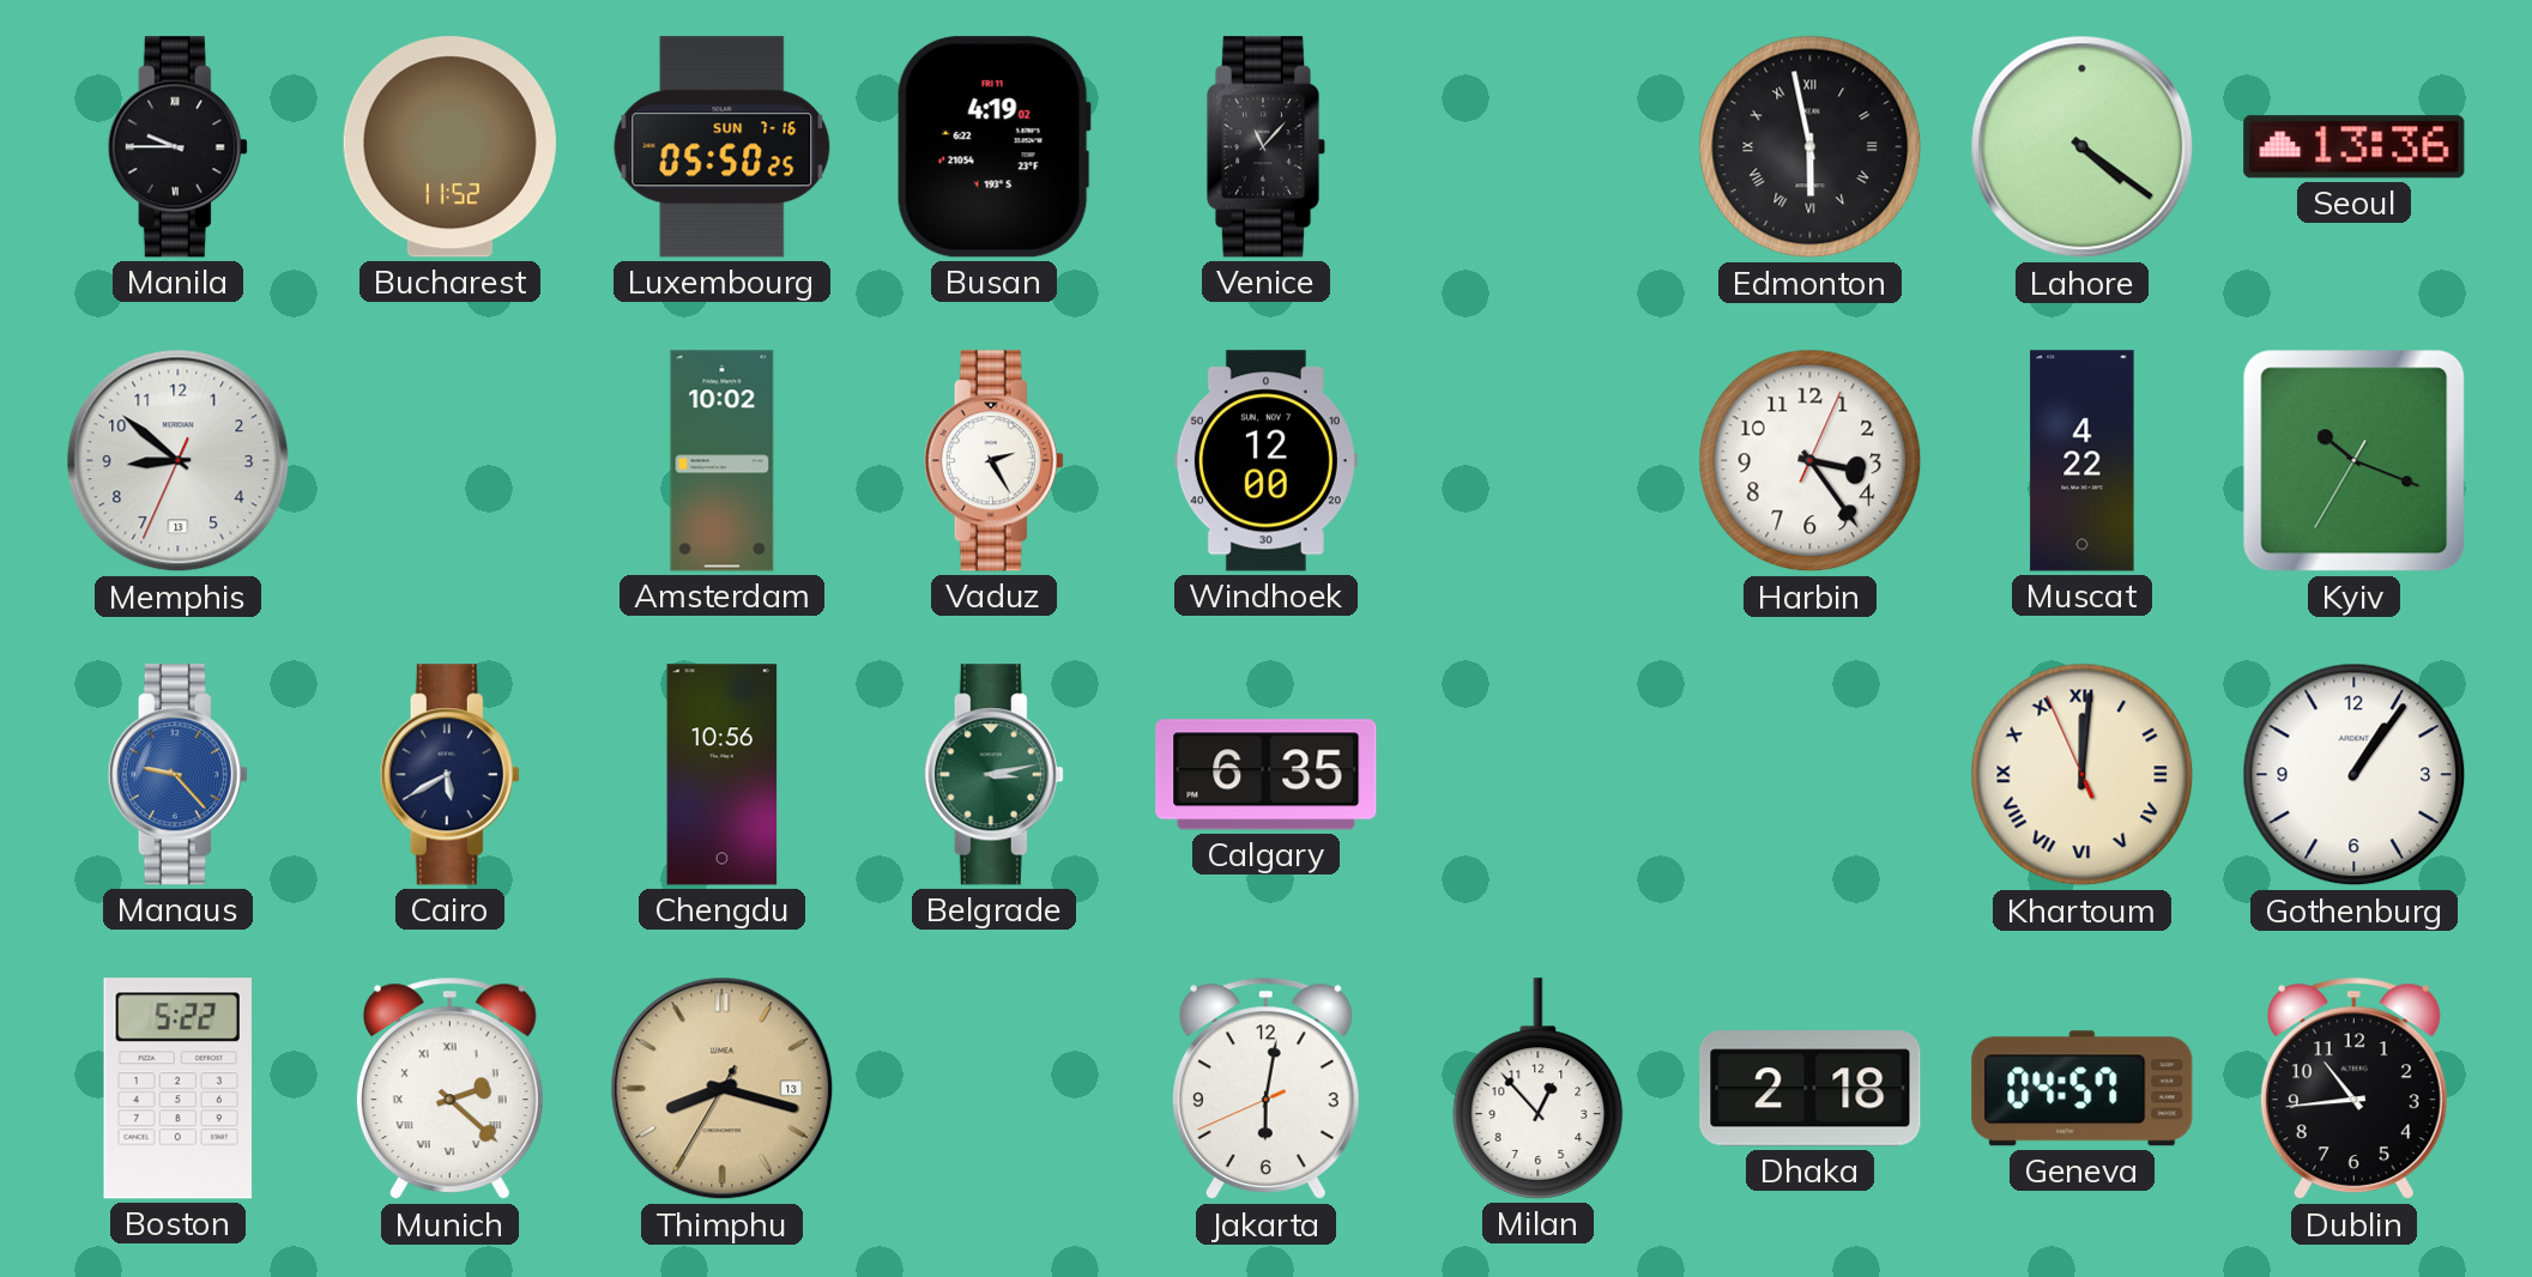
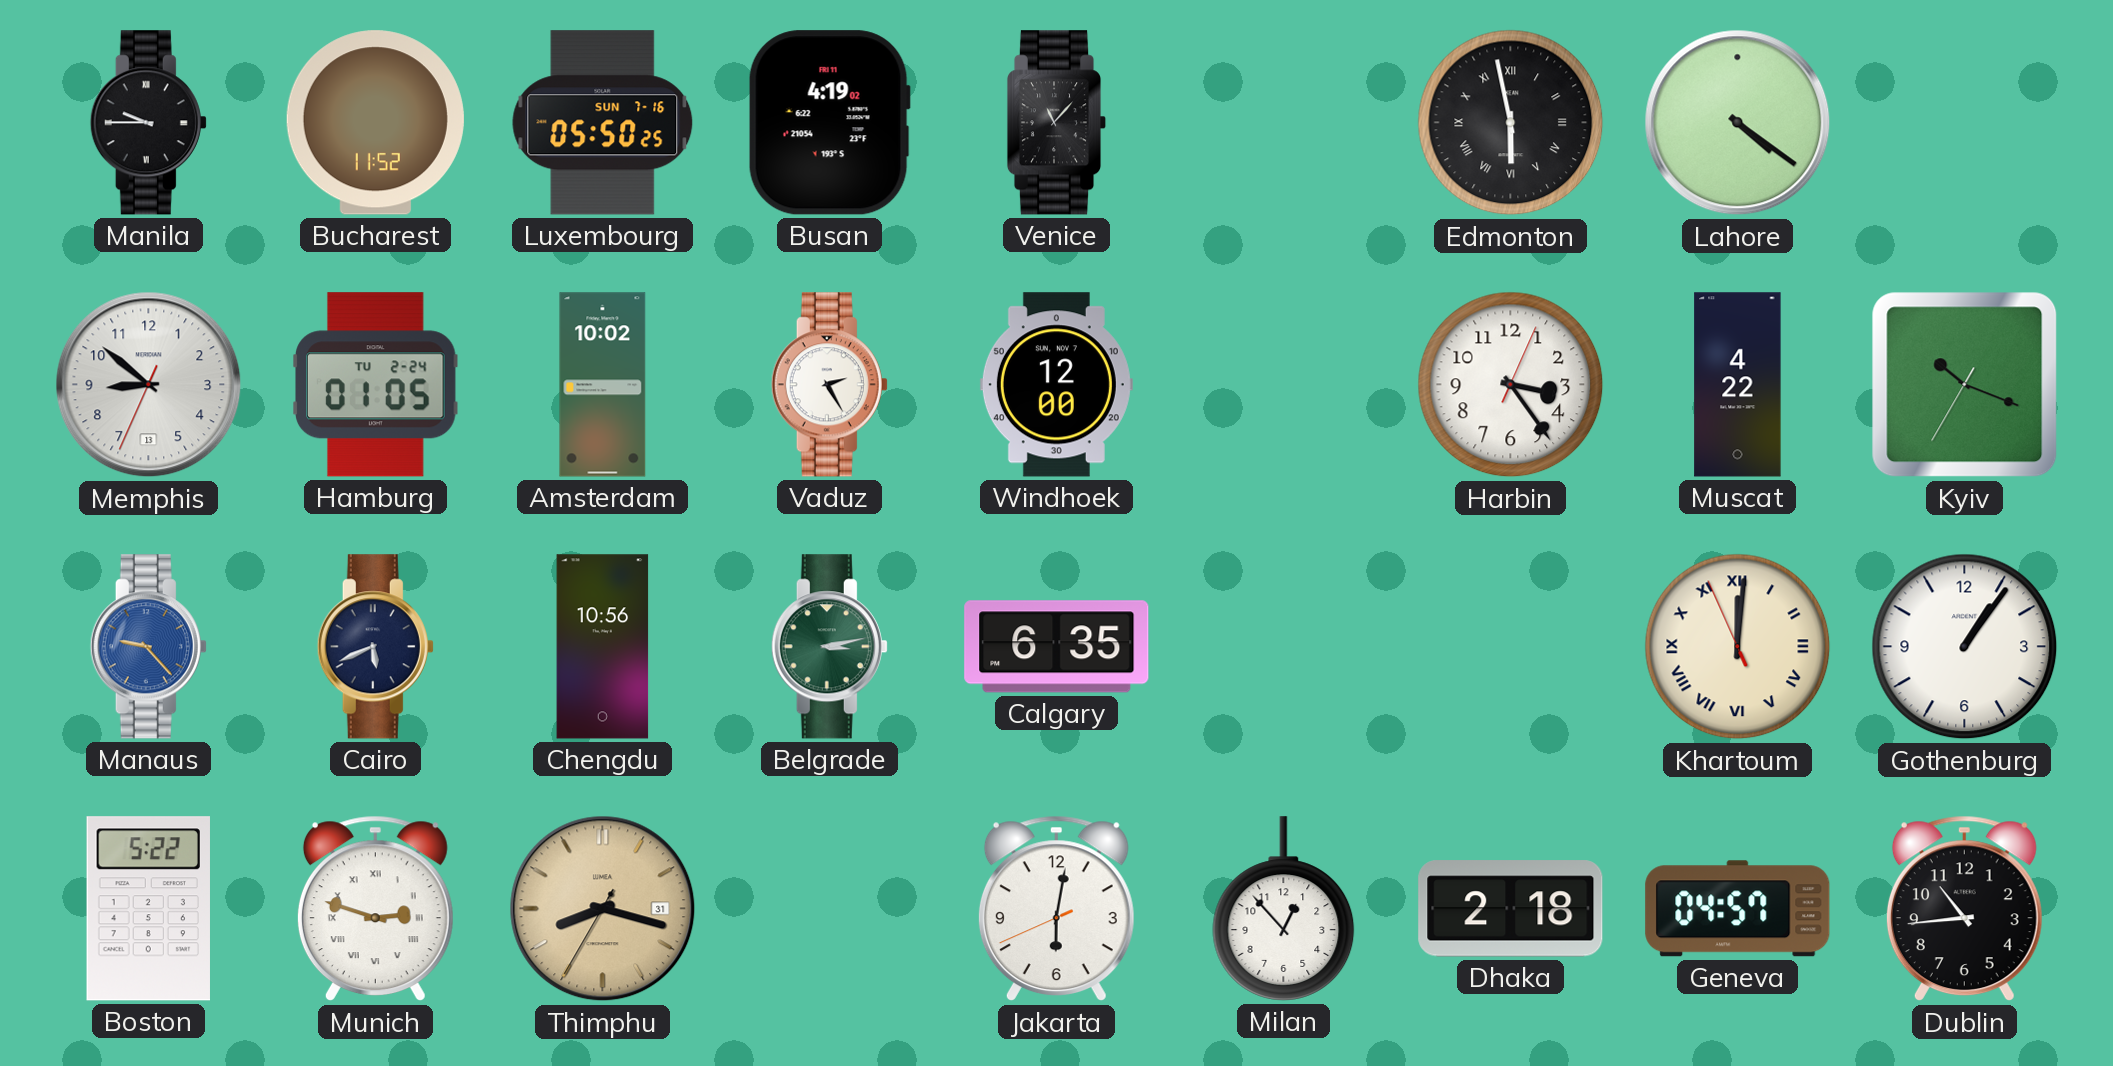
Seoul: 13:36 -> none (2355, 147)
Hamburg: none -> 01:05 (376, 385)
Cairo: 5:40 -> 5:41 (375, 647)
Munich: 2:22 -> 2:48 (375, 909)
Thimphu date: 13 -> 31 (603, 909)
